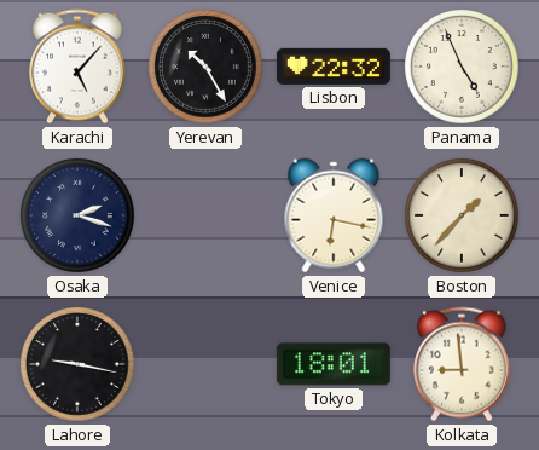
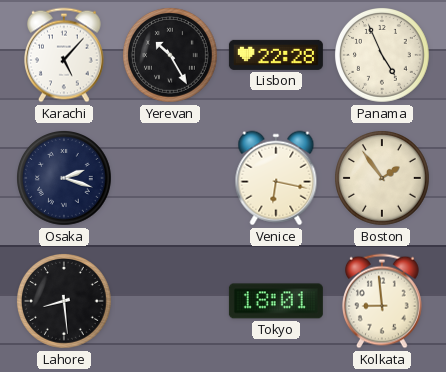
Lisbon: 22:32 -> 22:28 (276, 55)
Boston: 1:37 -> 1:54 (383, 179)
Lahore: 9:17 -> 8:29 (65, 302)
